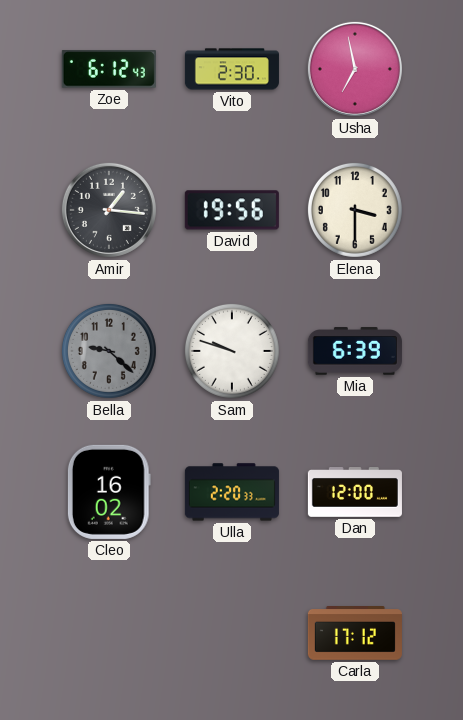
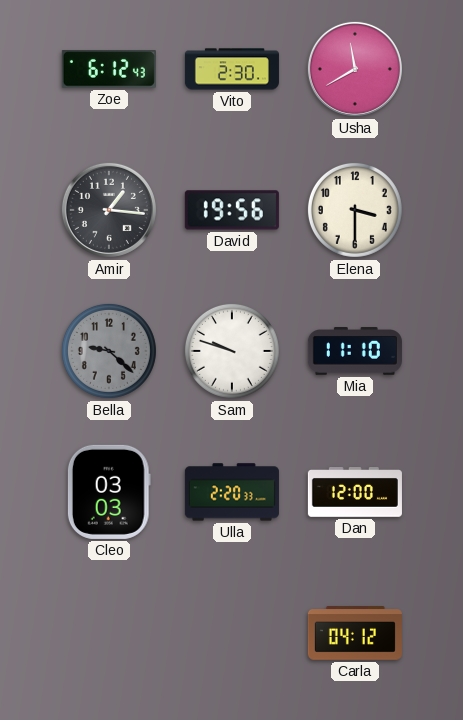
Usha: 6:58 -> 11:40 (355, 69)
Mia: 6:39 -> 11:10 (355, 351)
Cleo: 16:02 -> 03:03 (109, 492)
Carla: 17:12 -> 04:12 (355, 634)
